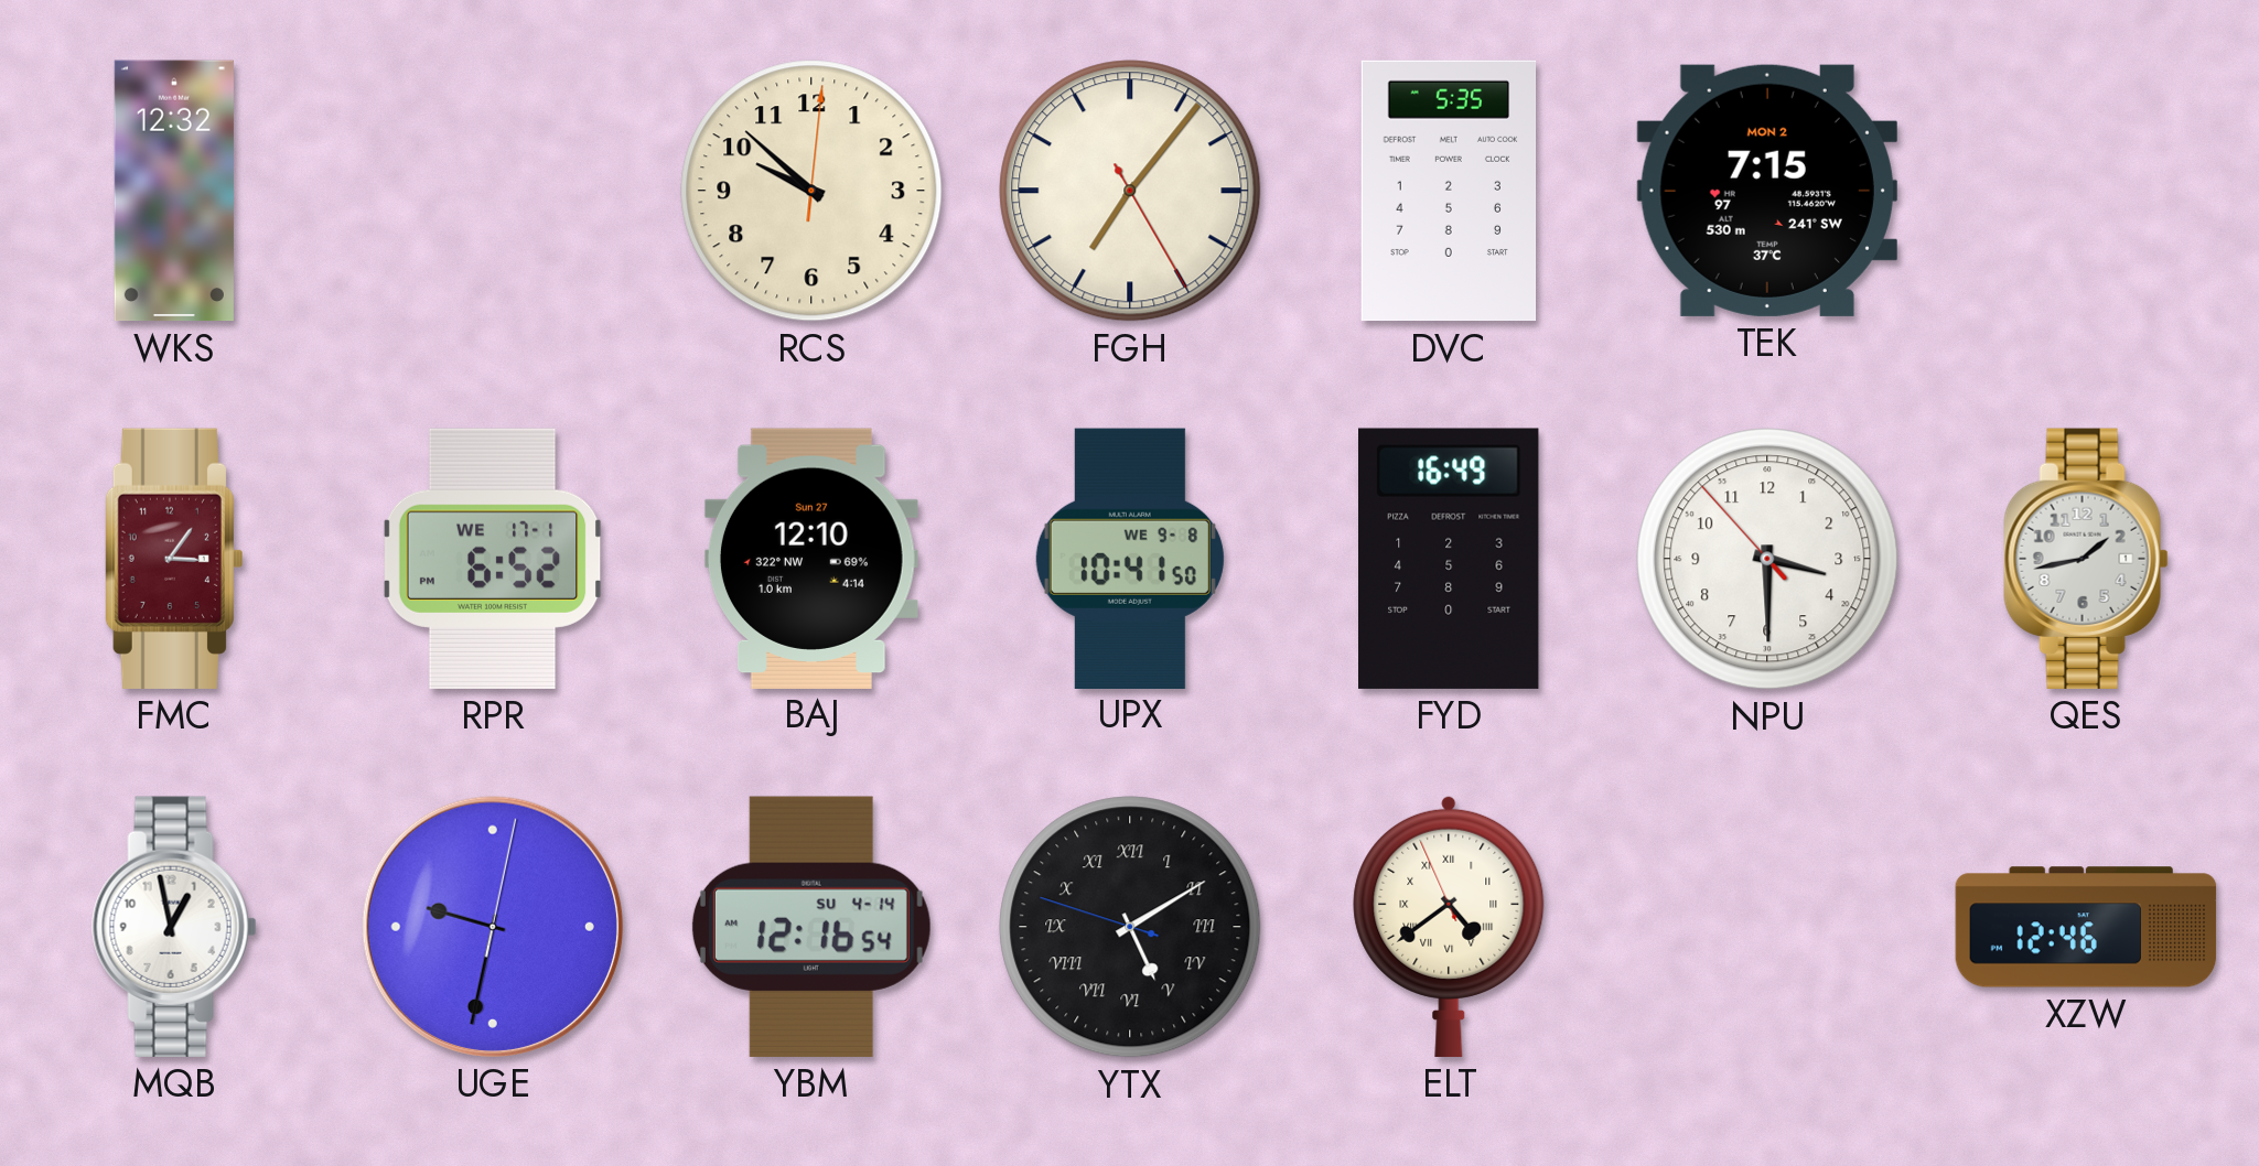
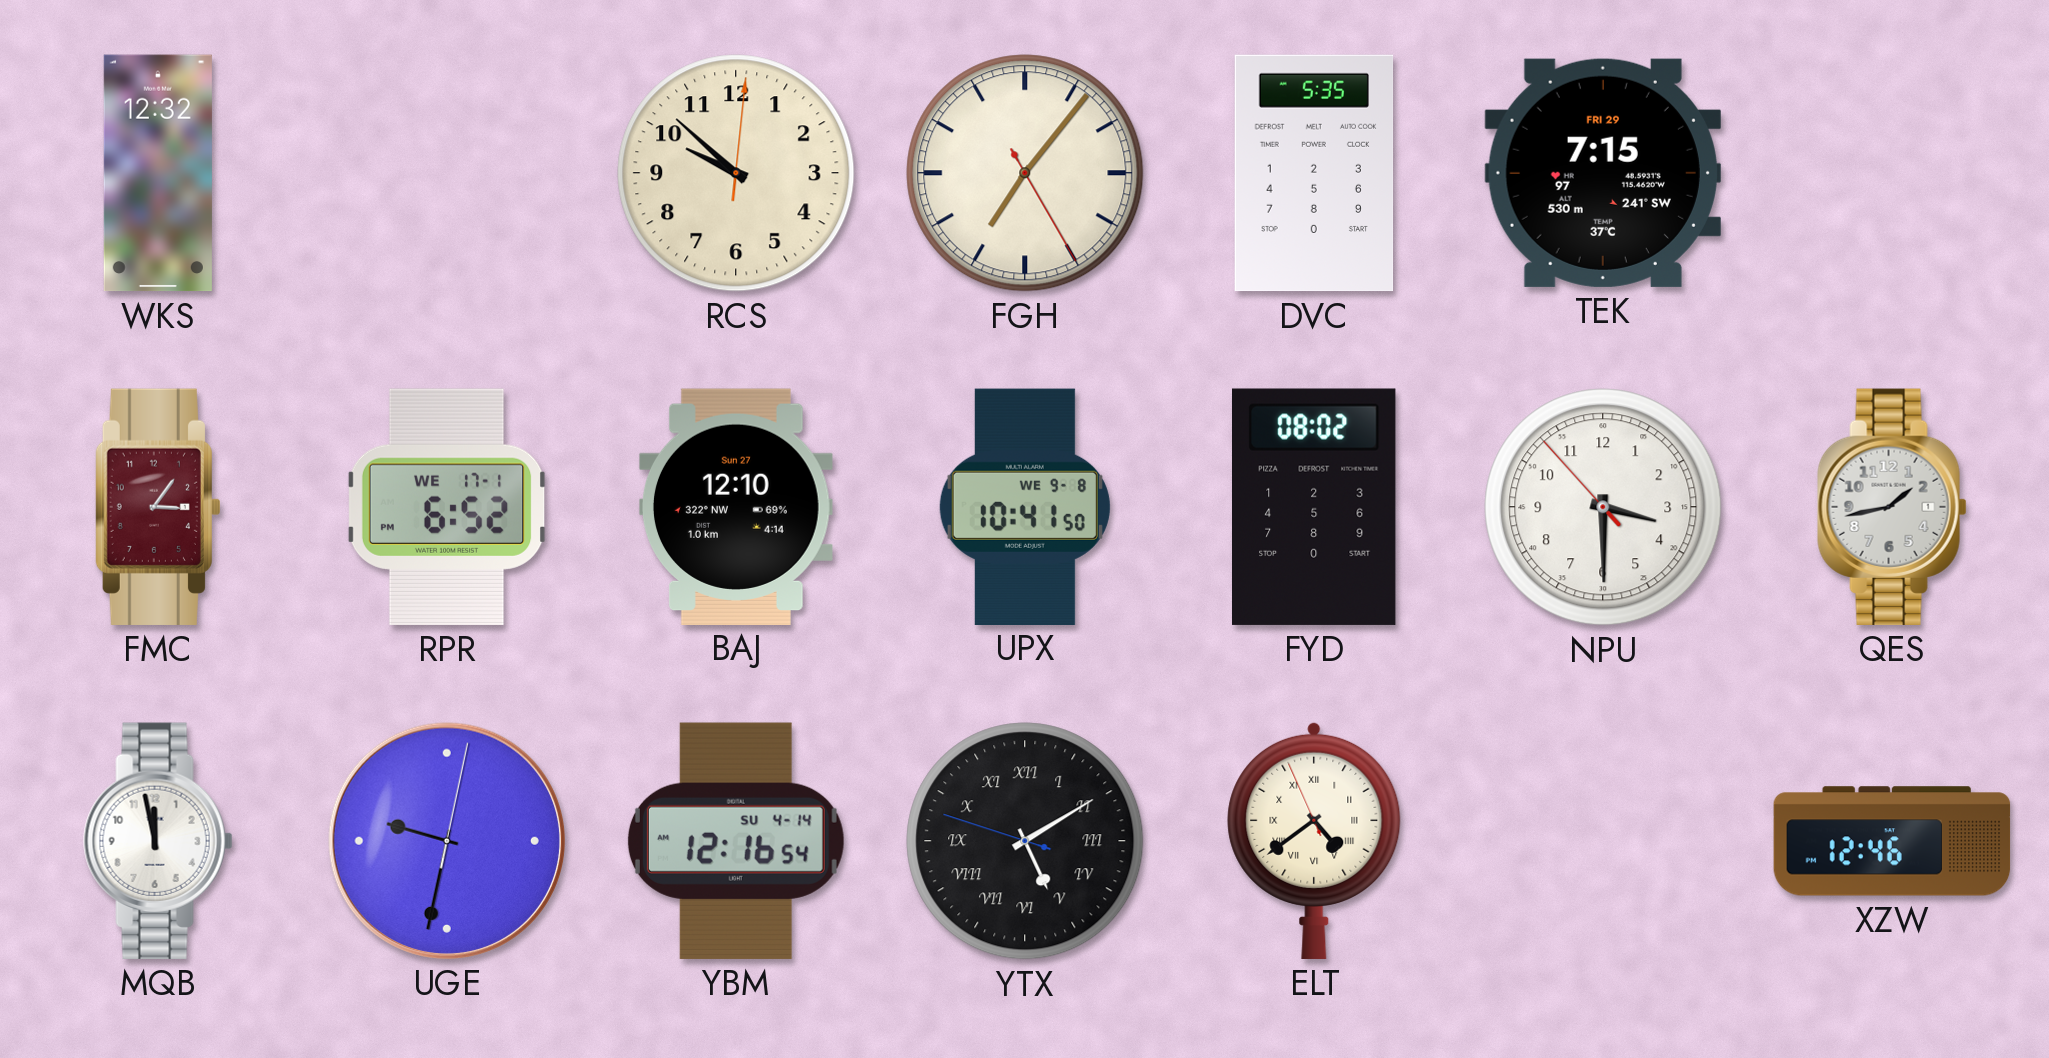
TEK date: MON 2 -> FRI 29 (1603, 173)
FYD: 16:49 -> 08:02 (1315, 507)
MQB: 12:58 -> 11:58 (158, 841)
